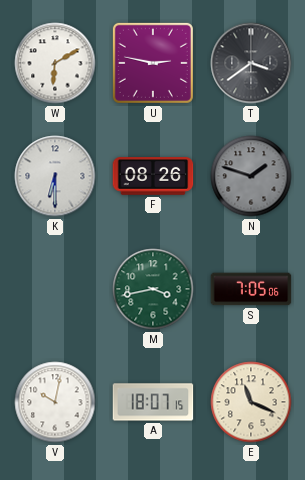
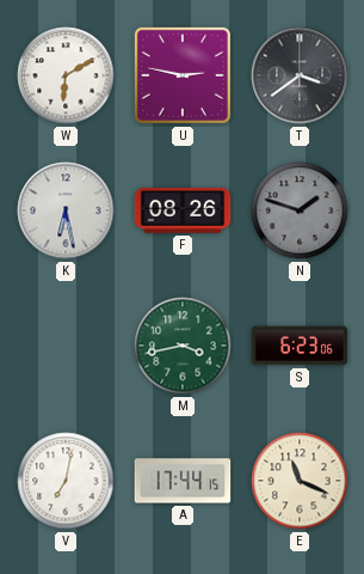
K: 6:30 -> 6:28 (66, 210)
S: 7:05 -> 6:23 (300, 346)
V: 10:02 -> 7:02 (66, 481)
A: 18:07 -> 17:44 (183, 481)
